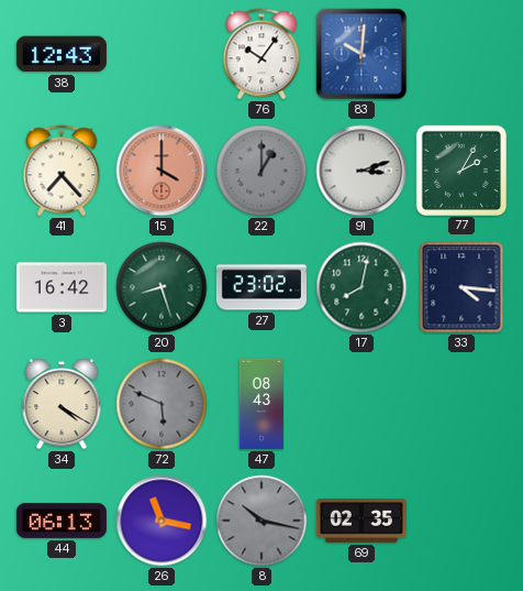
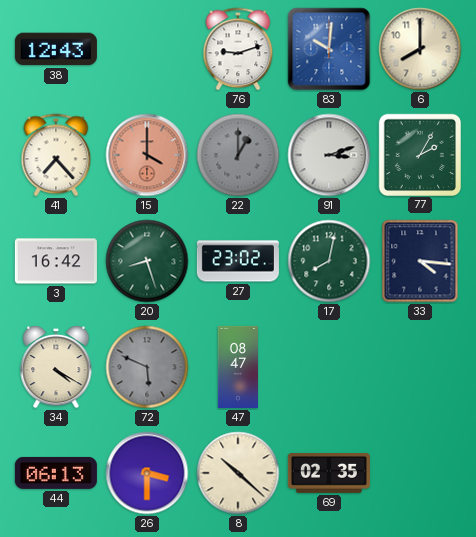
76: 10:06 -> 9:12 (238, 49)
6: none -> 8:00 (420, 49)
47: 08:43 -> 08:47 (237, 367)
26: 11:17 -> 3:30 (147, 473)
8: 10:17 -> 10:22 (238, 473)
8 dial: grey -> cream (238, 473)
